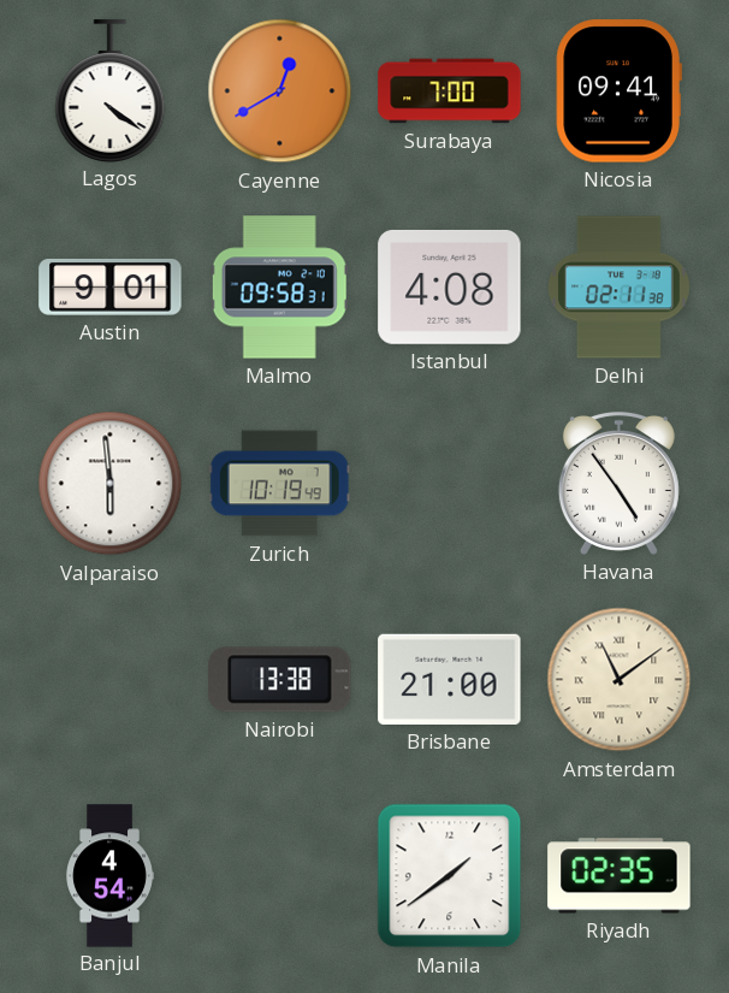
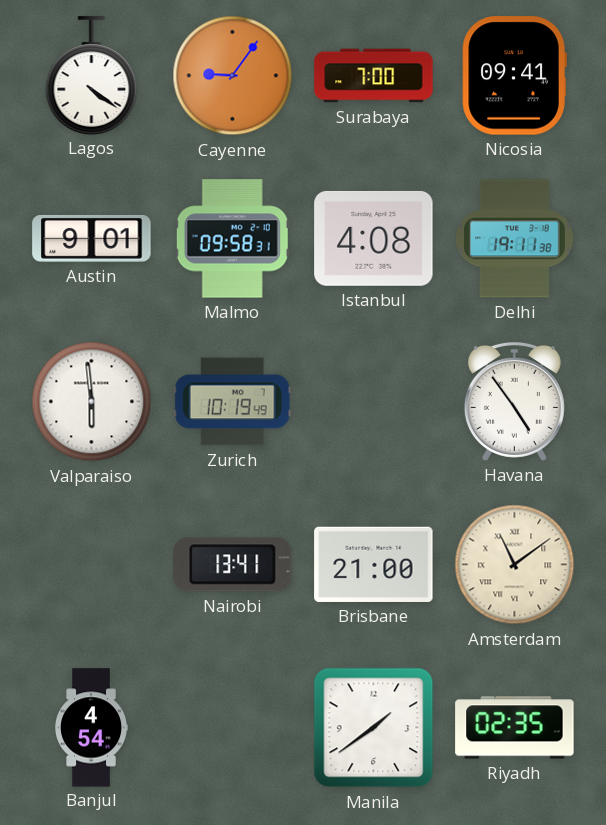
Cayenne: 12:40 -> 9:06 (233, 76)
Delhi: 02:11 -> 19:11 (514, 239)
Nairobi: 13:38 -> 13:41 (233, 565)
